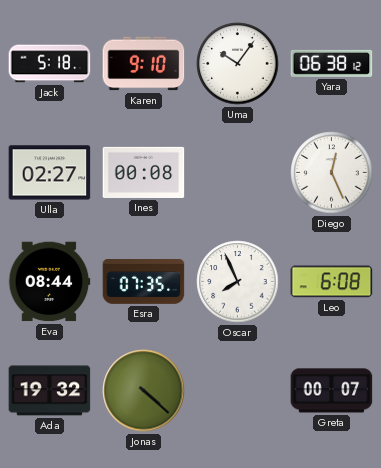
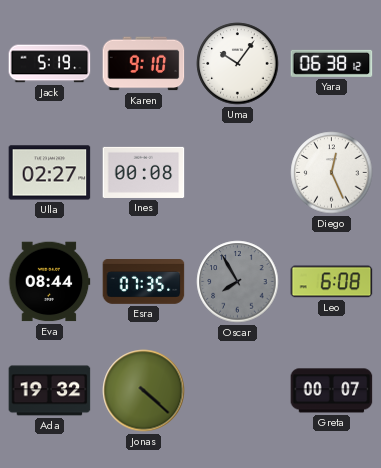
Jack: 5:18 -> 5:19 (50, 64)
Oscar: 7:56 -> 7:55 (238, 282)
Oscar dial: white -> grey (238, 282)
